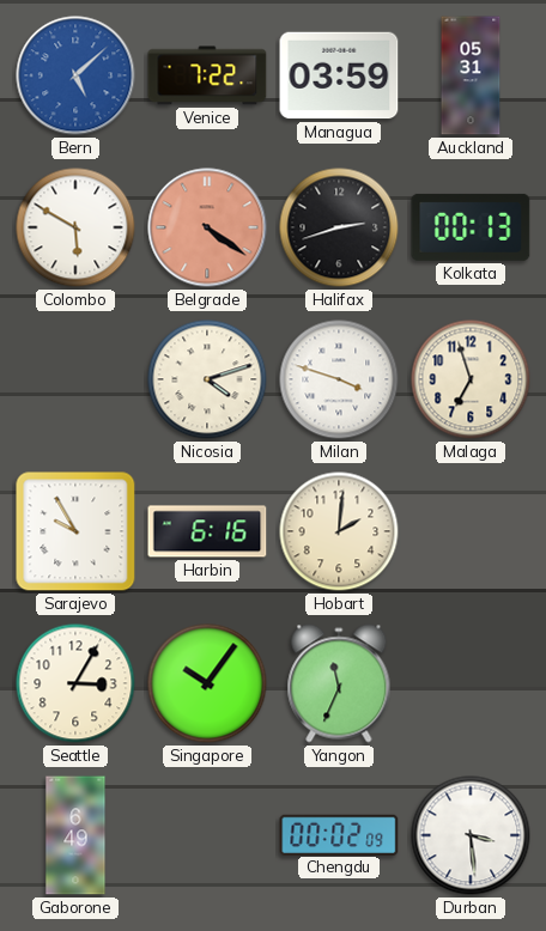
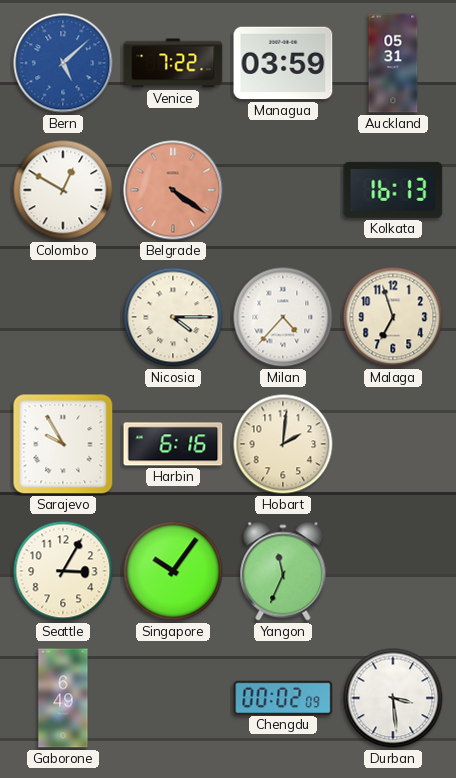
Colombo: 5:50 -> 12:50 (63, 190)
Halifax: 2:42 -> none (339, 227)
Kolkata: 00:13 -> 16:13 (393, 190)
Nicosia: 4:12 -> 4:15 (173, 317)
Milan: 3:48 -> 4:37 (283, 317)
